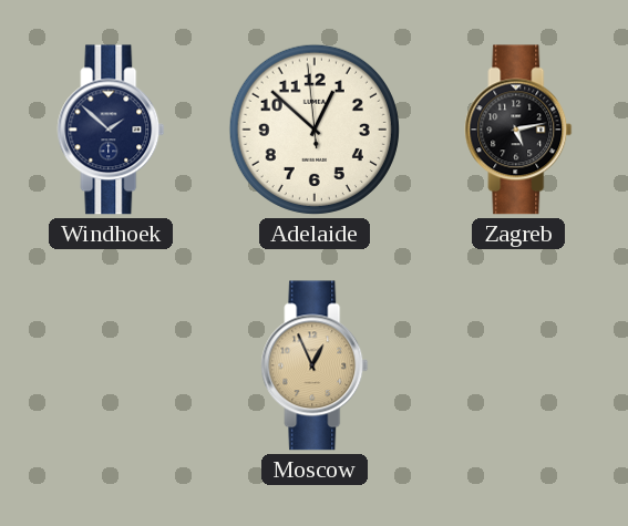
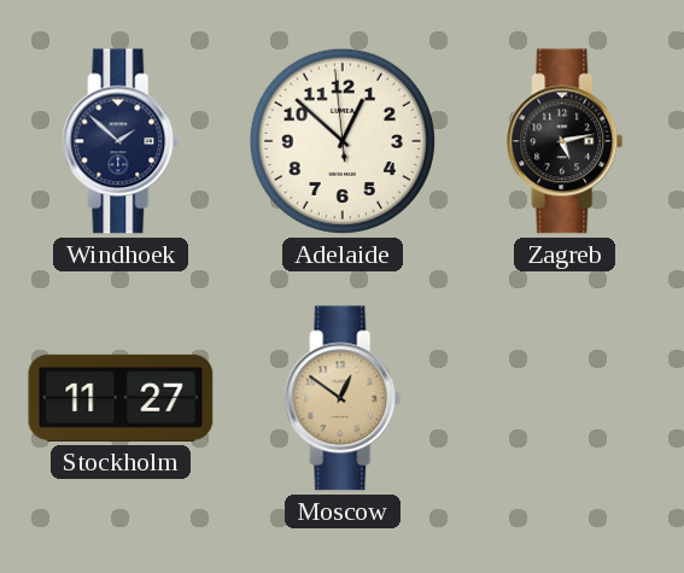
Stockholm: none -> 11:27 (121, 398)
Moscow: 12:56 -> 12:51 (343, 398)
